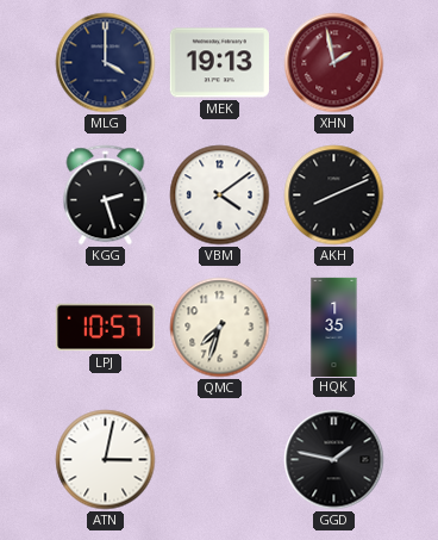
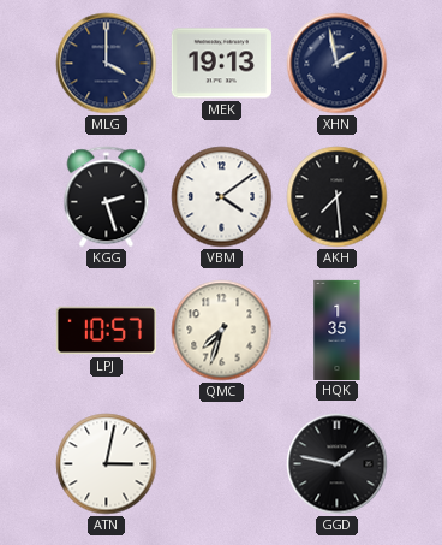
XHN dial: burgundy -> navy (338, 64)
AKH: 8:11 -> 7:29 (338, 197)
